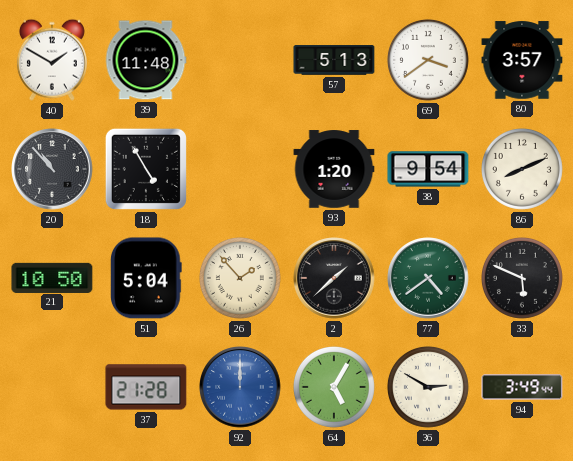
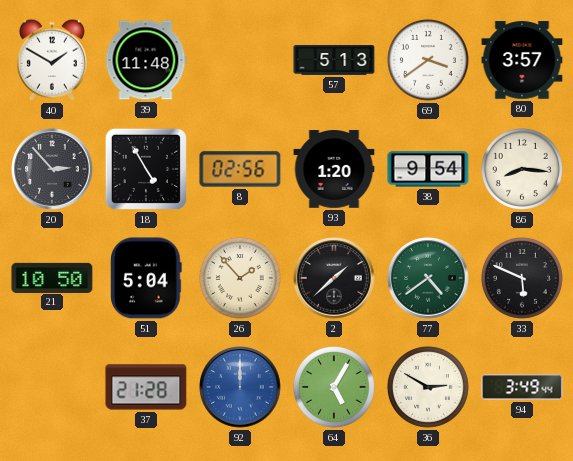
20: 10:53 -> 2:53 (52, 169)
8: none -> 02:56 (240, 169)
86: 8:11 -> 8:16 (522, 169)
